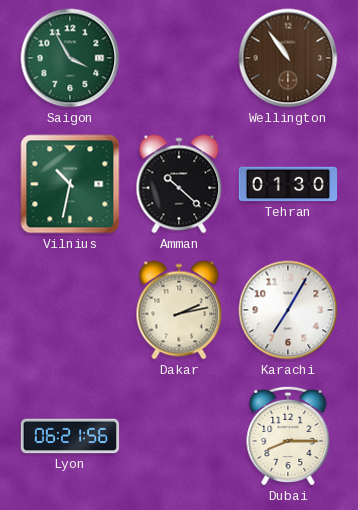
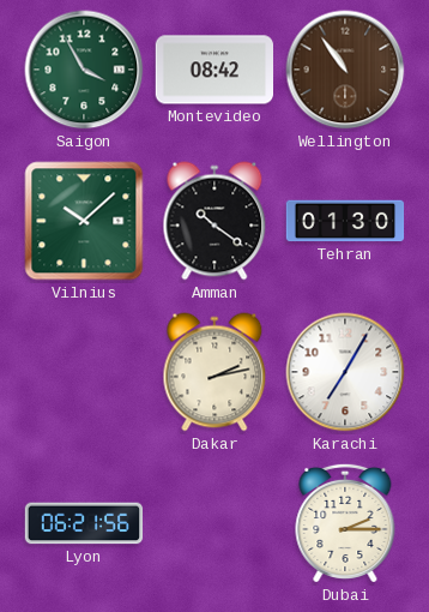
Montevideo: none -> 08:42 (213, 70)
Vilnius: 10:32 -> 10:08 (84, 221)
Amman: 10:22 -> 10:21 (214, 221)
Dubai: 8:15 -> 2:15 (345, 523)
